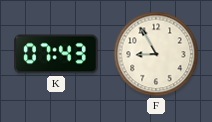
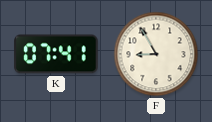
K: 07:43 -> 07:41 (56, 54)
